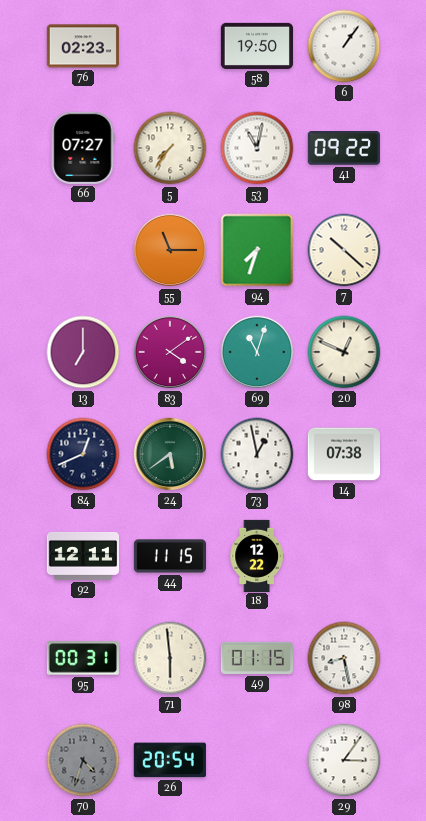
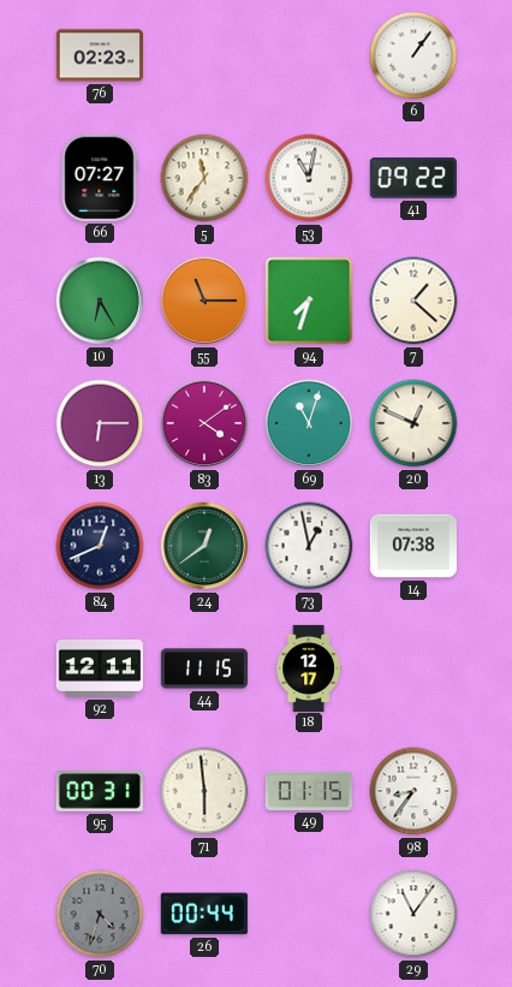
58: 19:50 -> none (256, 46)
5: 7:36 -> 11:36 (204, 178)
10: none -> 6:25 (100, 301)
7: 10:22 -> 1:22 (413, 301)
13: 7:00 -> 6:15 (100, 423)
24: 5:39 -> 12:39 (204, 546)
18: 12:22 -> 12:17 (308, 667)
98: 8:28 -> 8:36 (413, 791)
26: 20:54 -> 00:44 (204, 914)
29: 3:06 -> 11:06 (413, 914)
